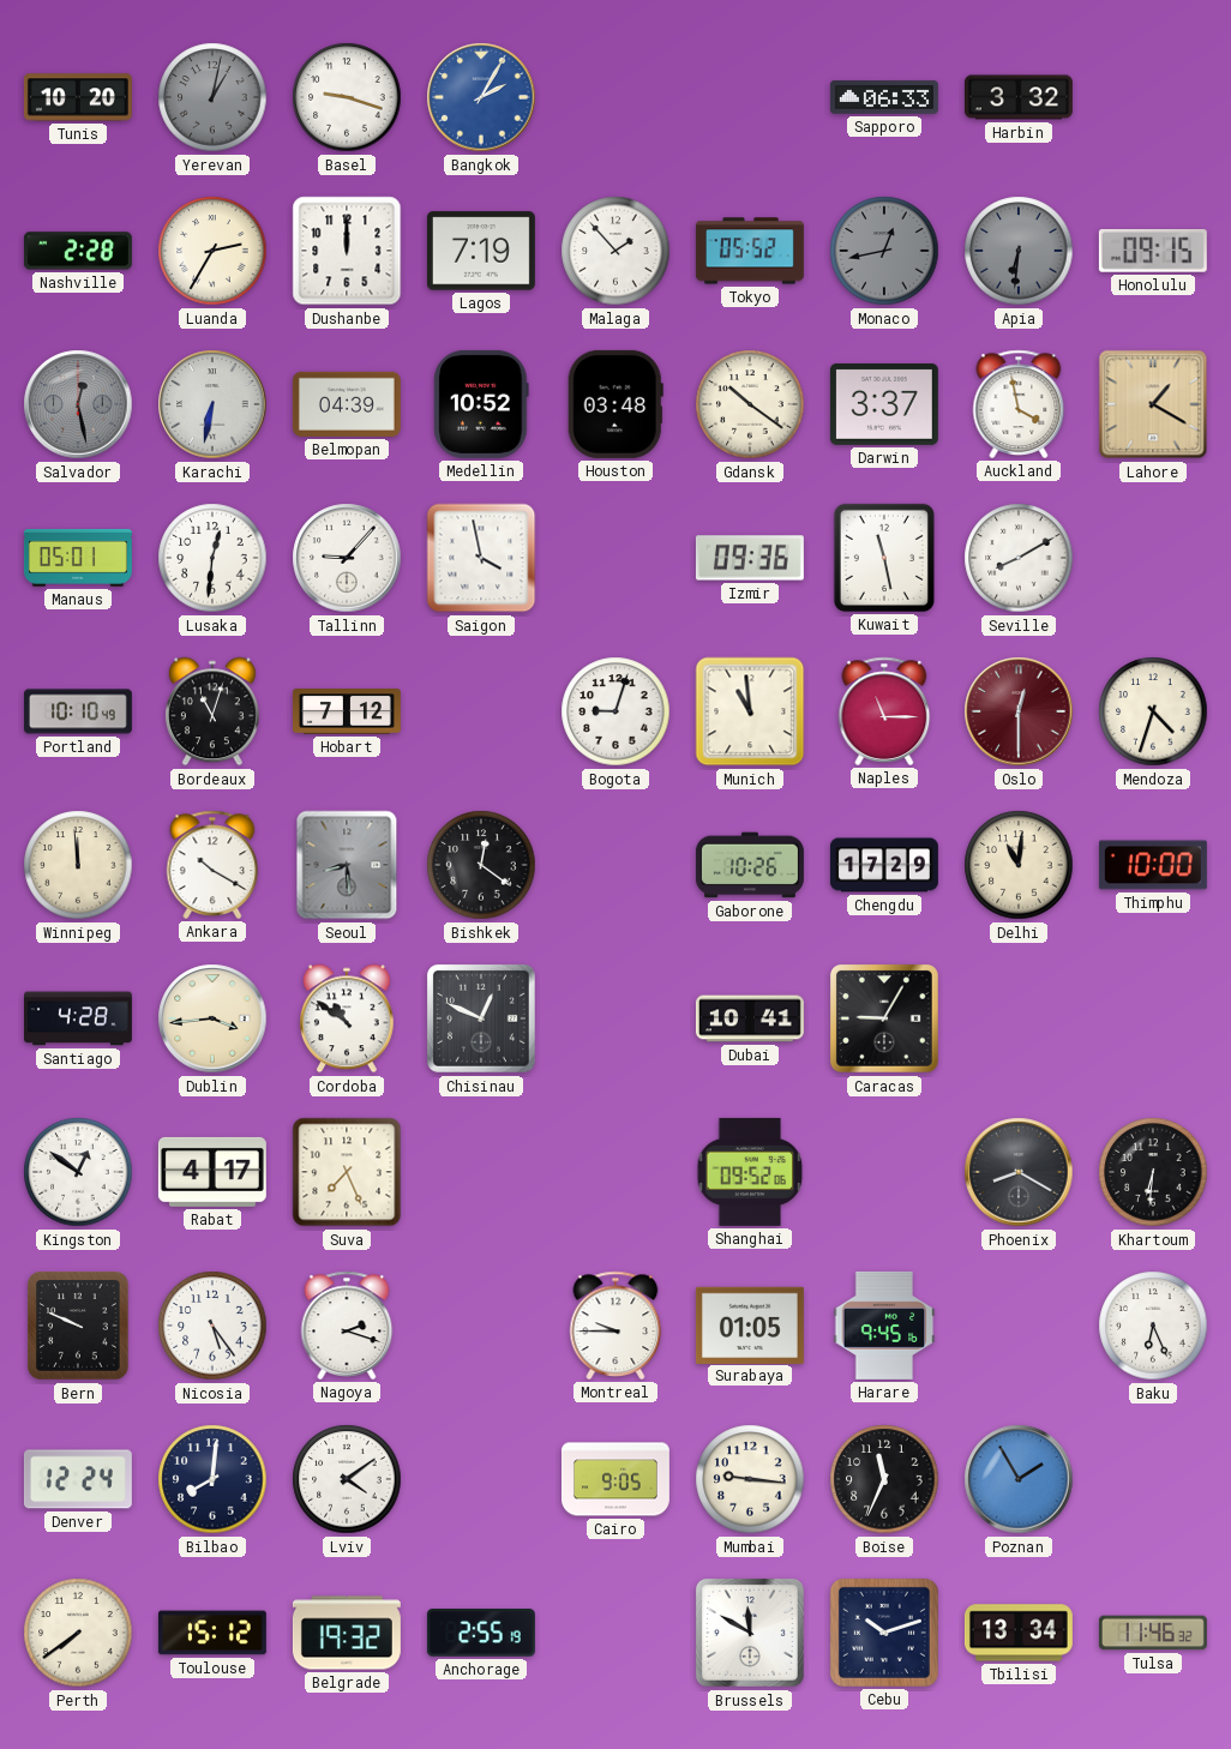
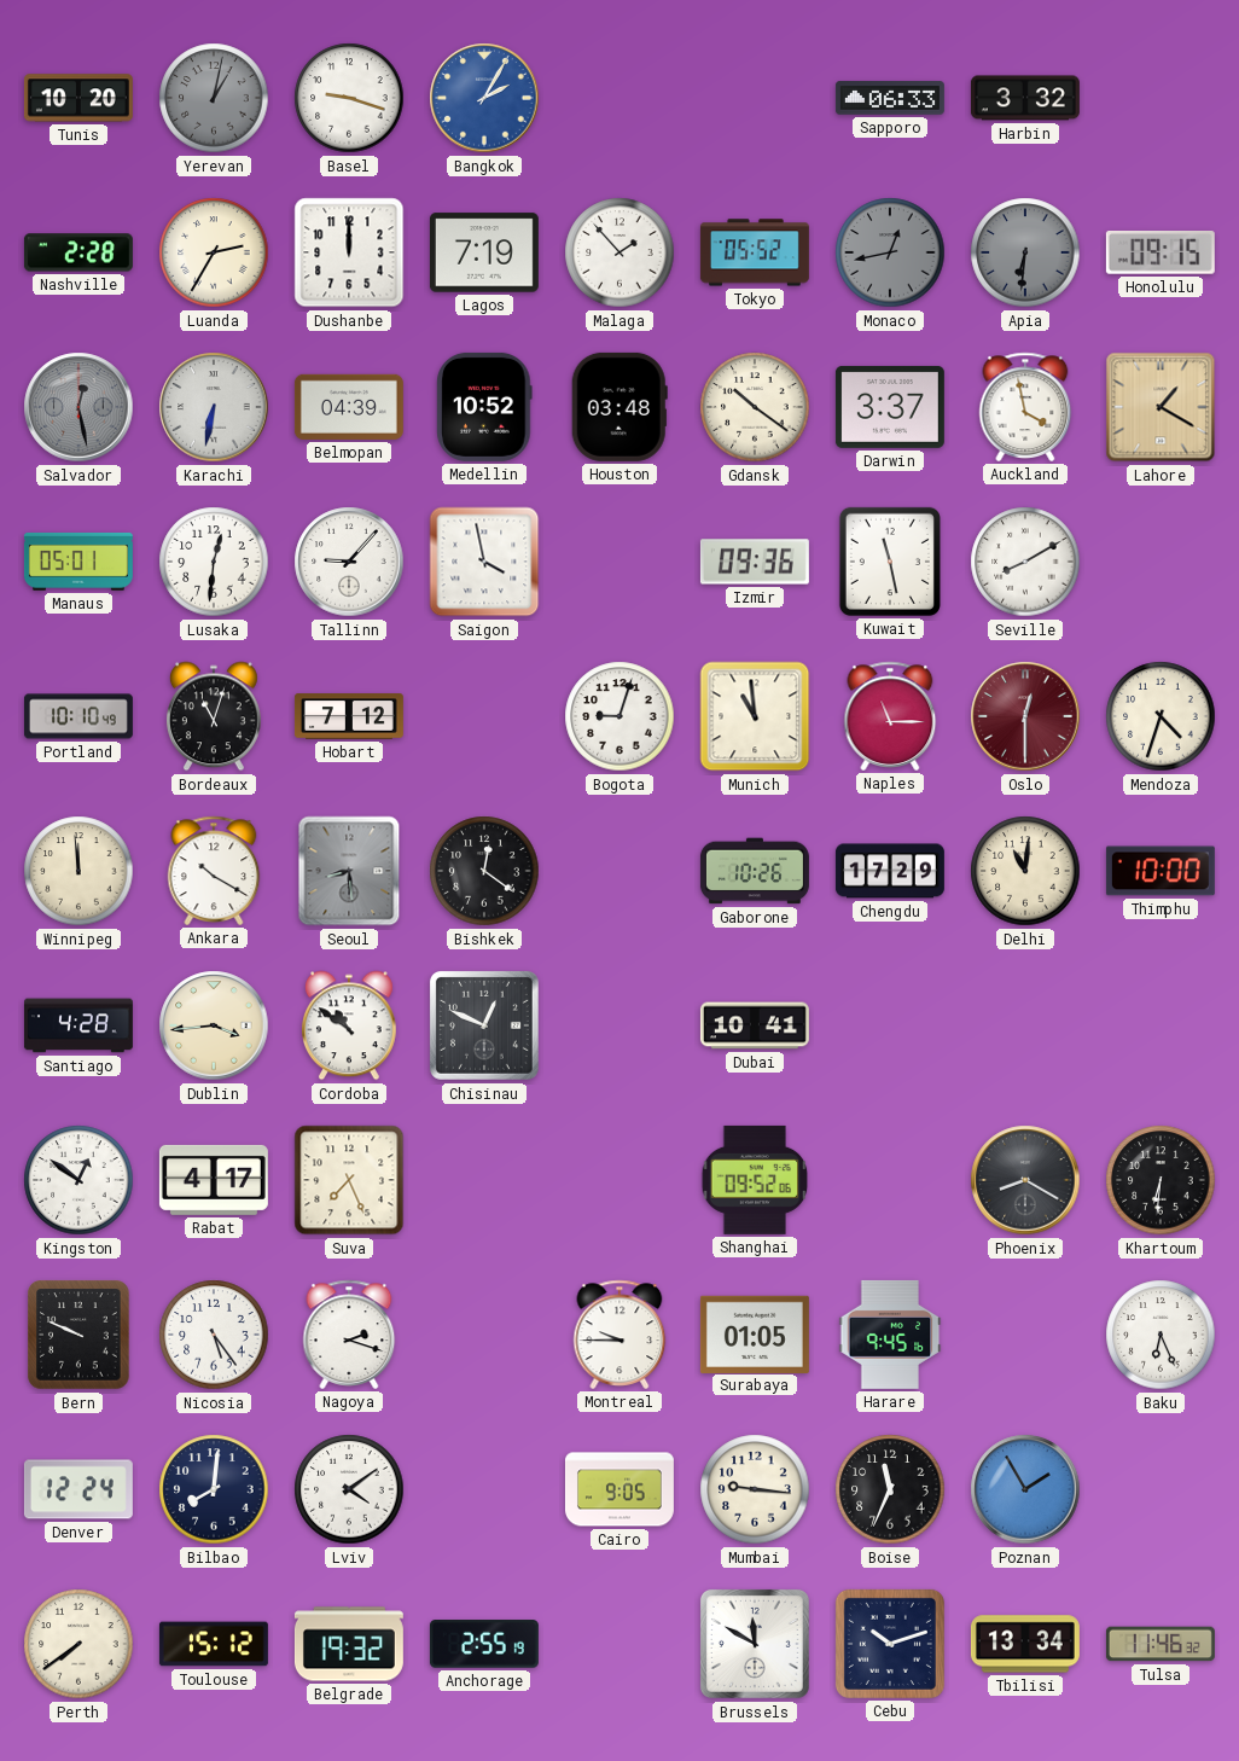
Caracas: 9:05 -> none (884, 1018)
